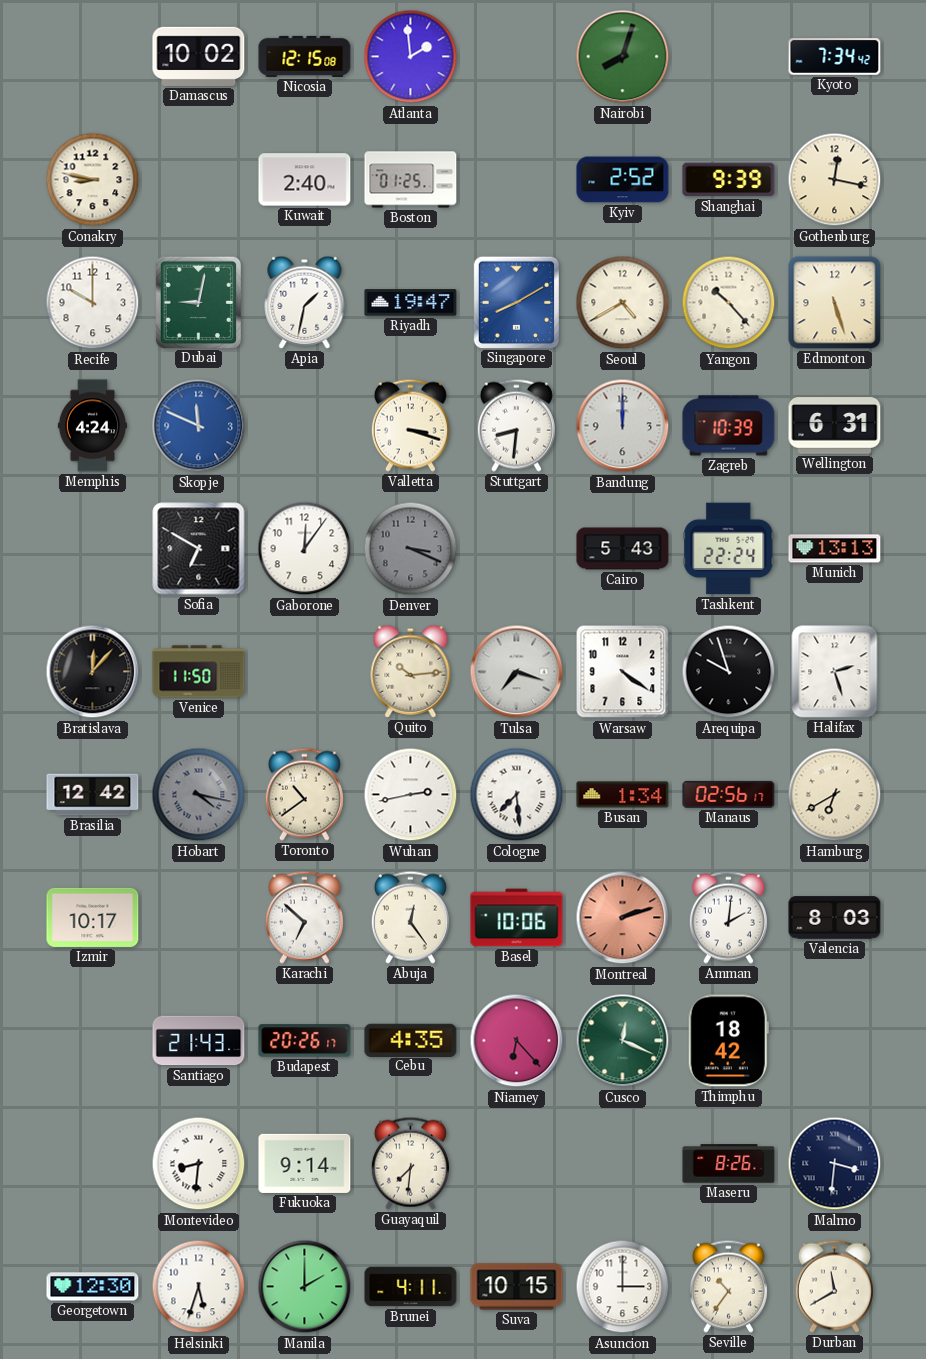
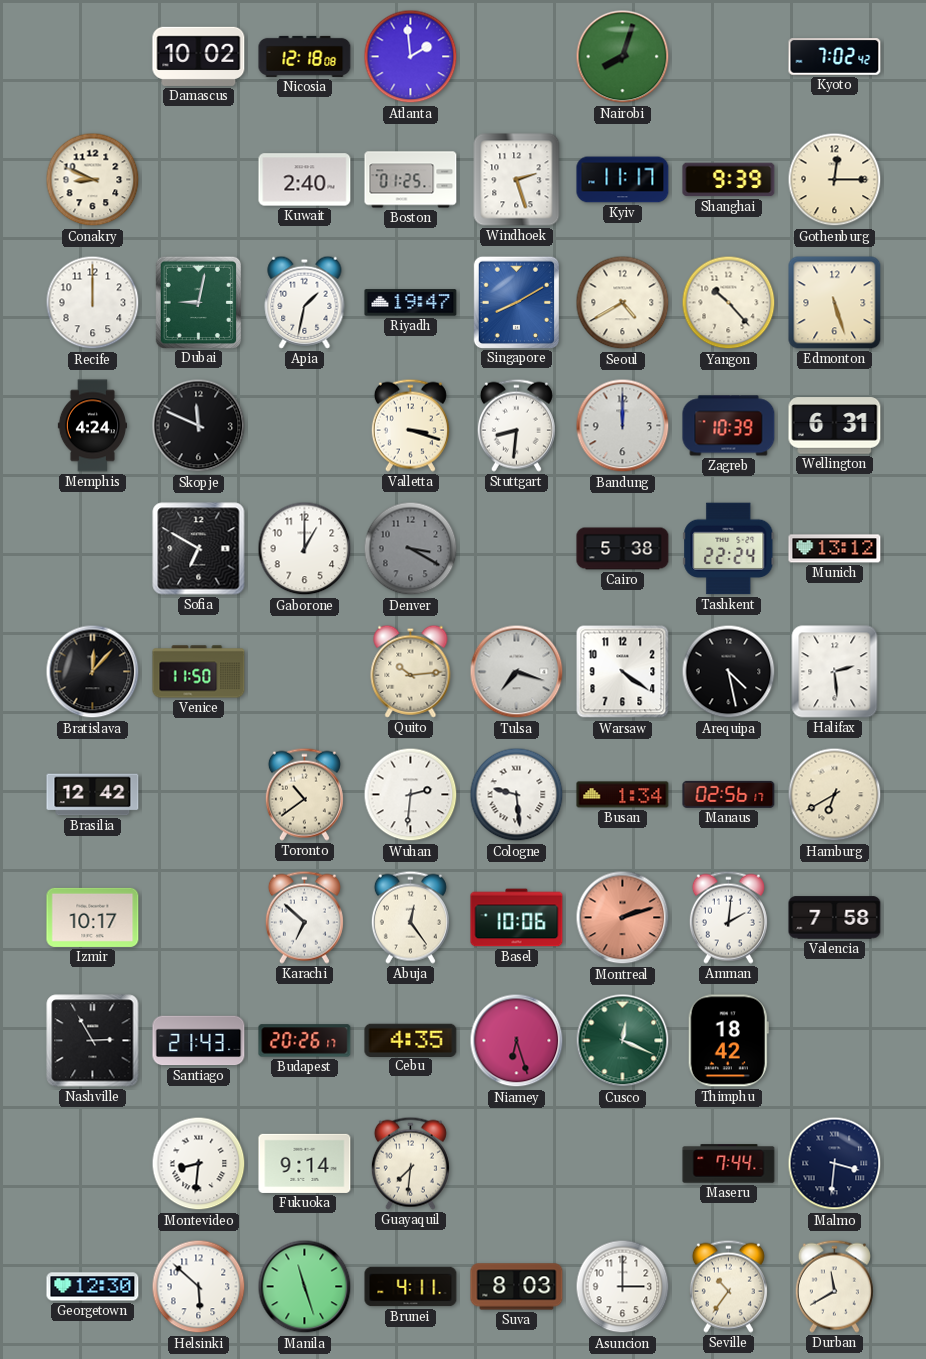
Nicosia: 12:15 -> 12:18 (305, 56)
Kyoto: 7:34 -> 7:02 (835, 57)
Conakry: 8:47 -> 8:49 (93, 180)
Windhoek: none -> 2:27 (517, 180)
Kyiv: 2:52 -> 11:17 (623, 180)
Gothenburg: 12:17 -> 12:15 (835, 180)
Recife: 10:00 -> 12:00 (93, 303)
Skopje dial: blue -> black (199, 426)
Gaborone: 12:06 -> 1:00 (305, 549)
Denver: 3:19 -> 3:20 (411, 549)
Cairo: 5:43 -> 5:38 (623, 549)
Munich: 13:13 -> 13:12 (835, 549)
Arequipa: 9:57 -> 4:28 (729, 672)
Halifax: 2:27 -> 2:29 (835, 672)
Hobart: 4:17 -> none (199, 795)
Wuhan: 2:43 -> 2:31 (411, 795)
Cologne: 7:29 -> 9:29 (517, 795)
Valencia: 8:03 -> 7:58 (835, 918)
Nashville: none -> 2:55 (93, 1041)
Niamey: 6:23 -> 6:27 (517, 1041)
Maseru: 8:26 -> 7:44 (729, 1164)
Helsinki: 5:33 -> 5:52 (199, 1287)
Manila: 2:00 -> 11:27 (305, 1287)
Suva: 10:15 -> 8:03 (517, 1287)
